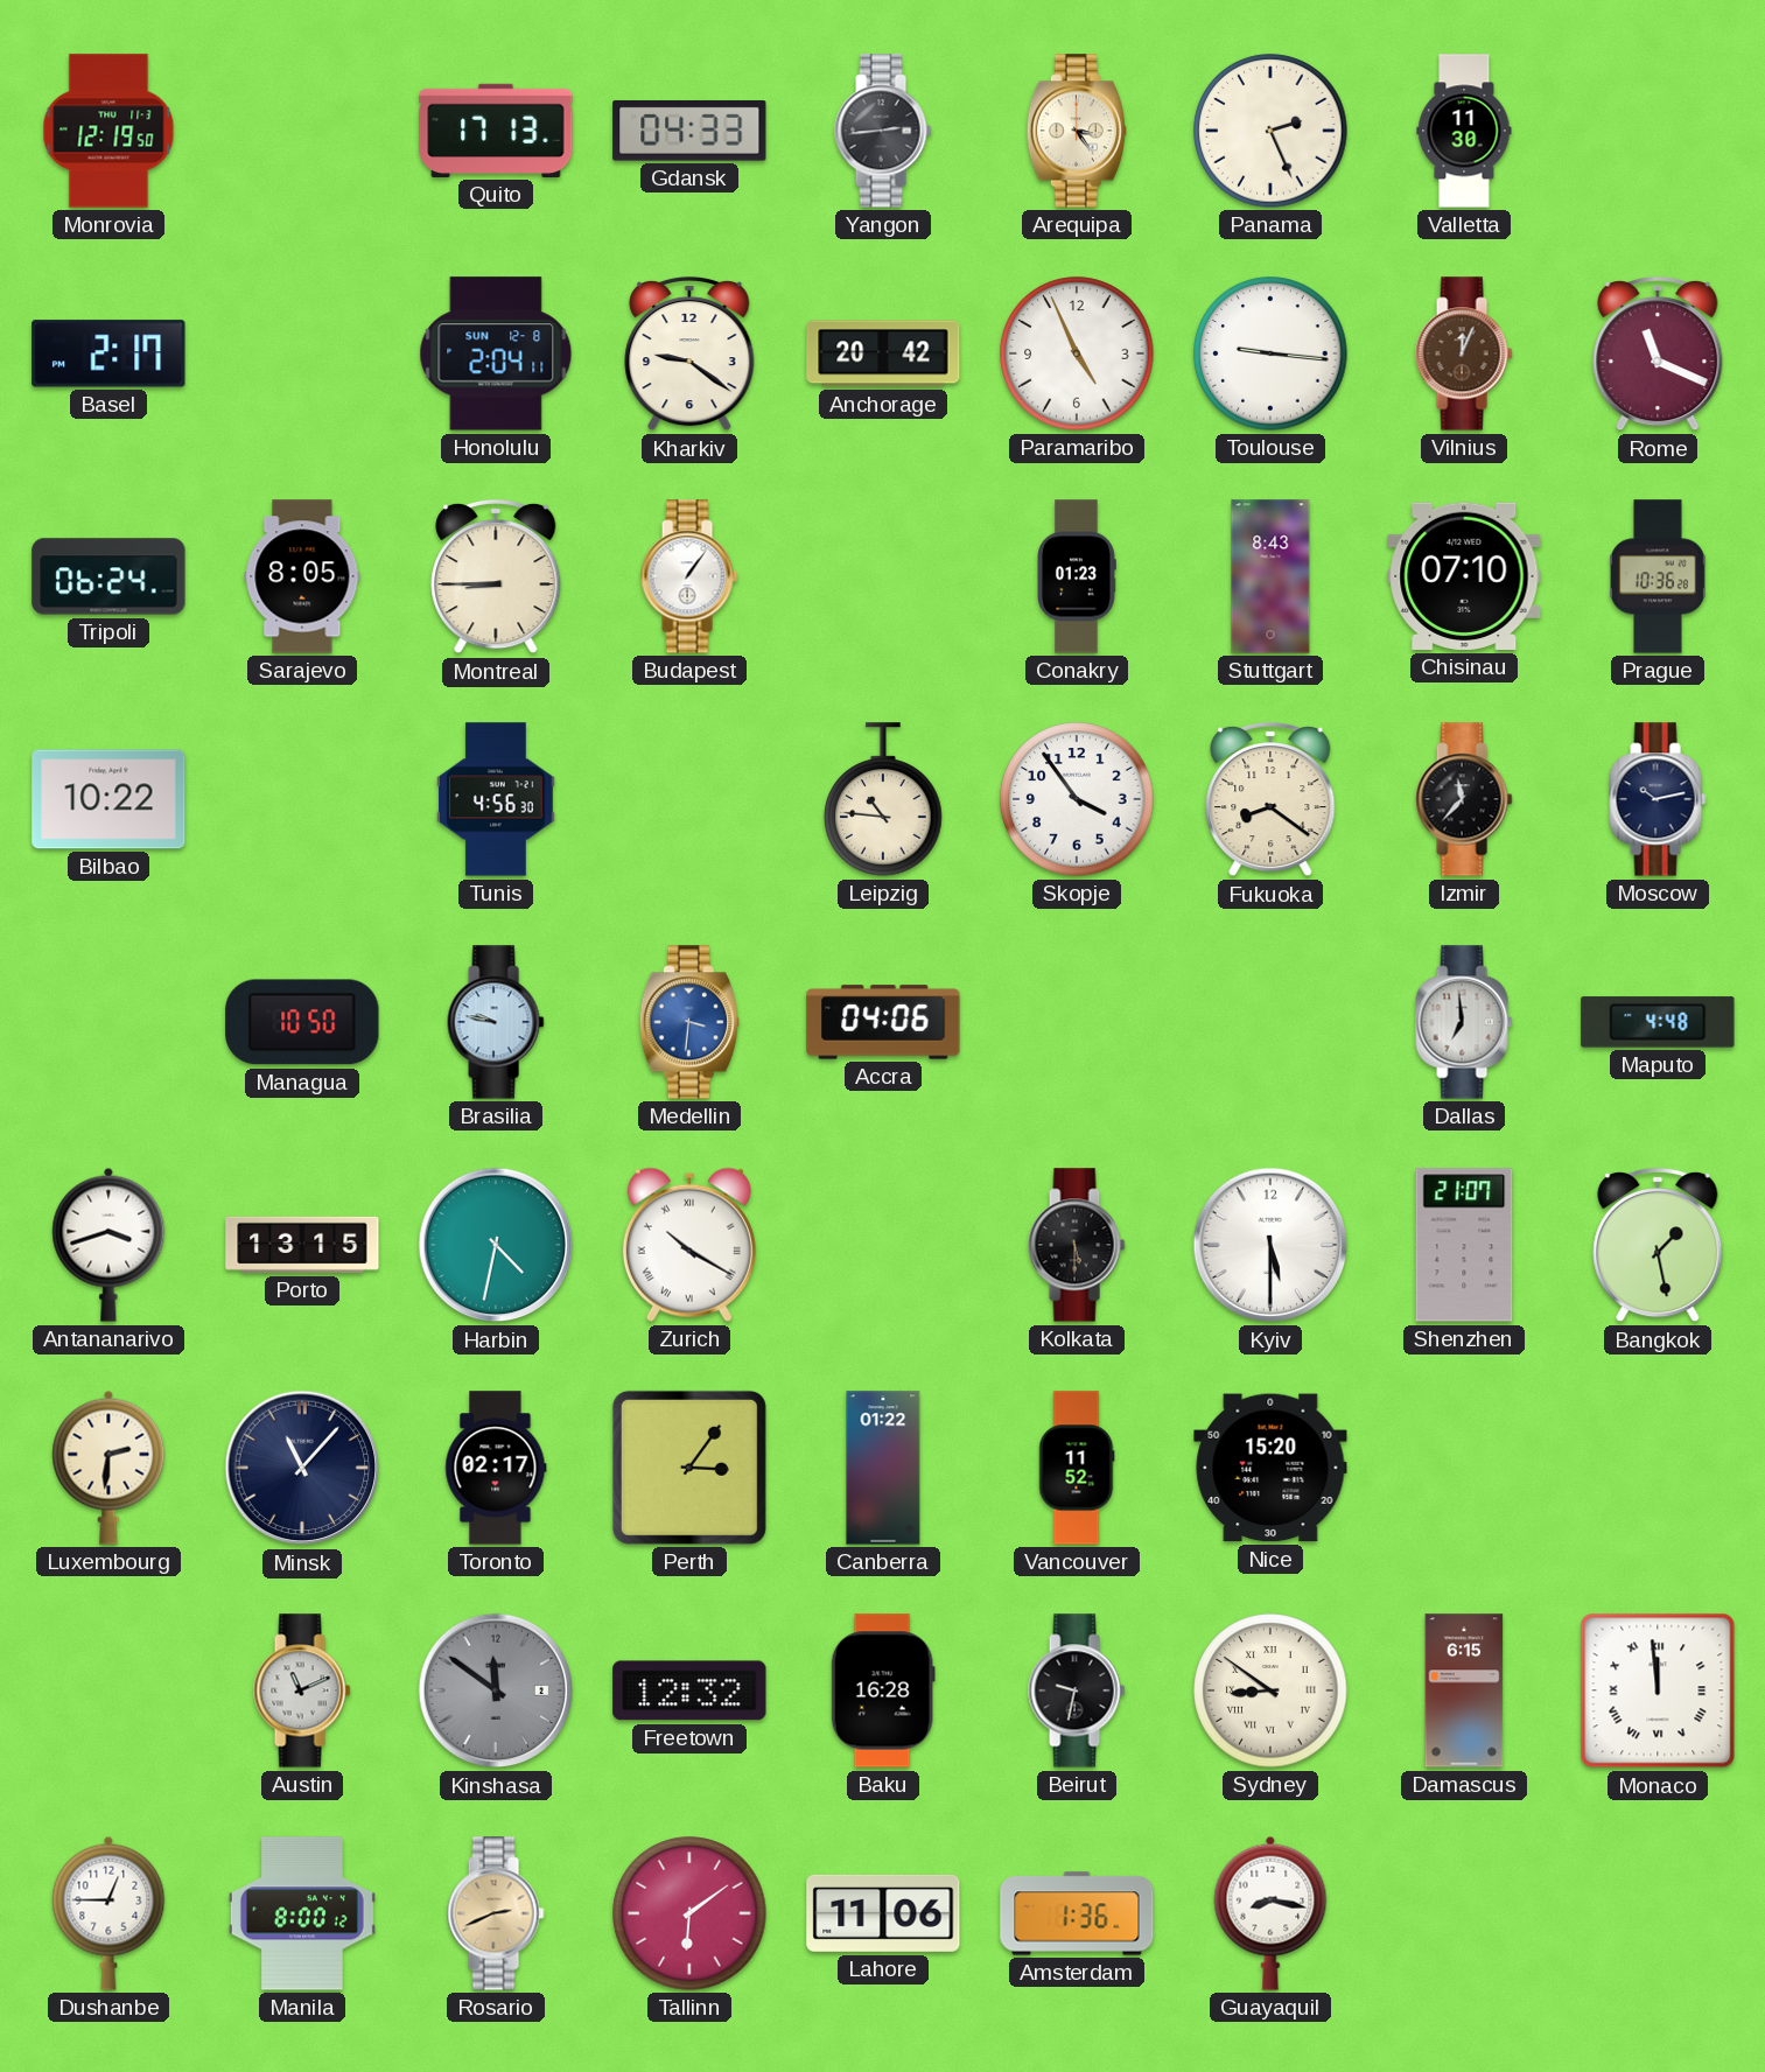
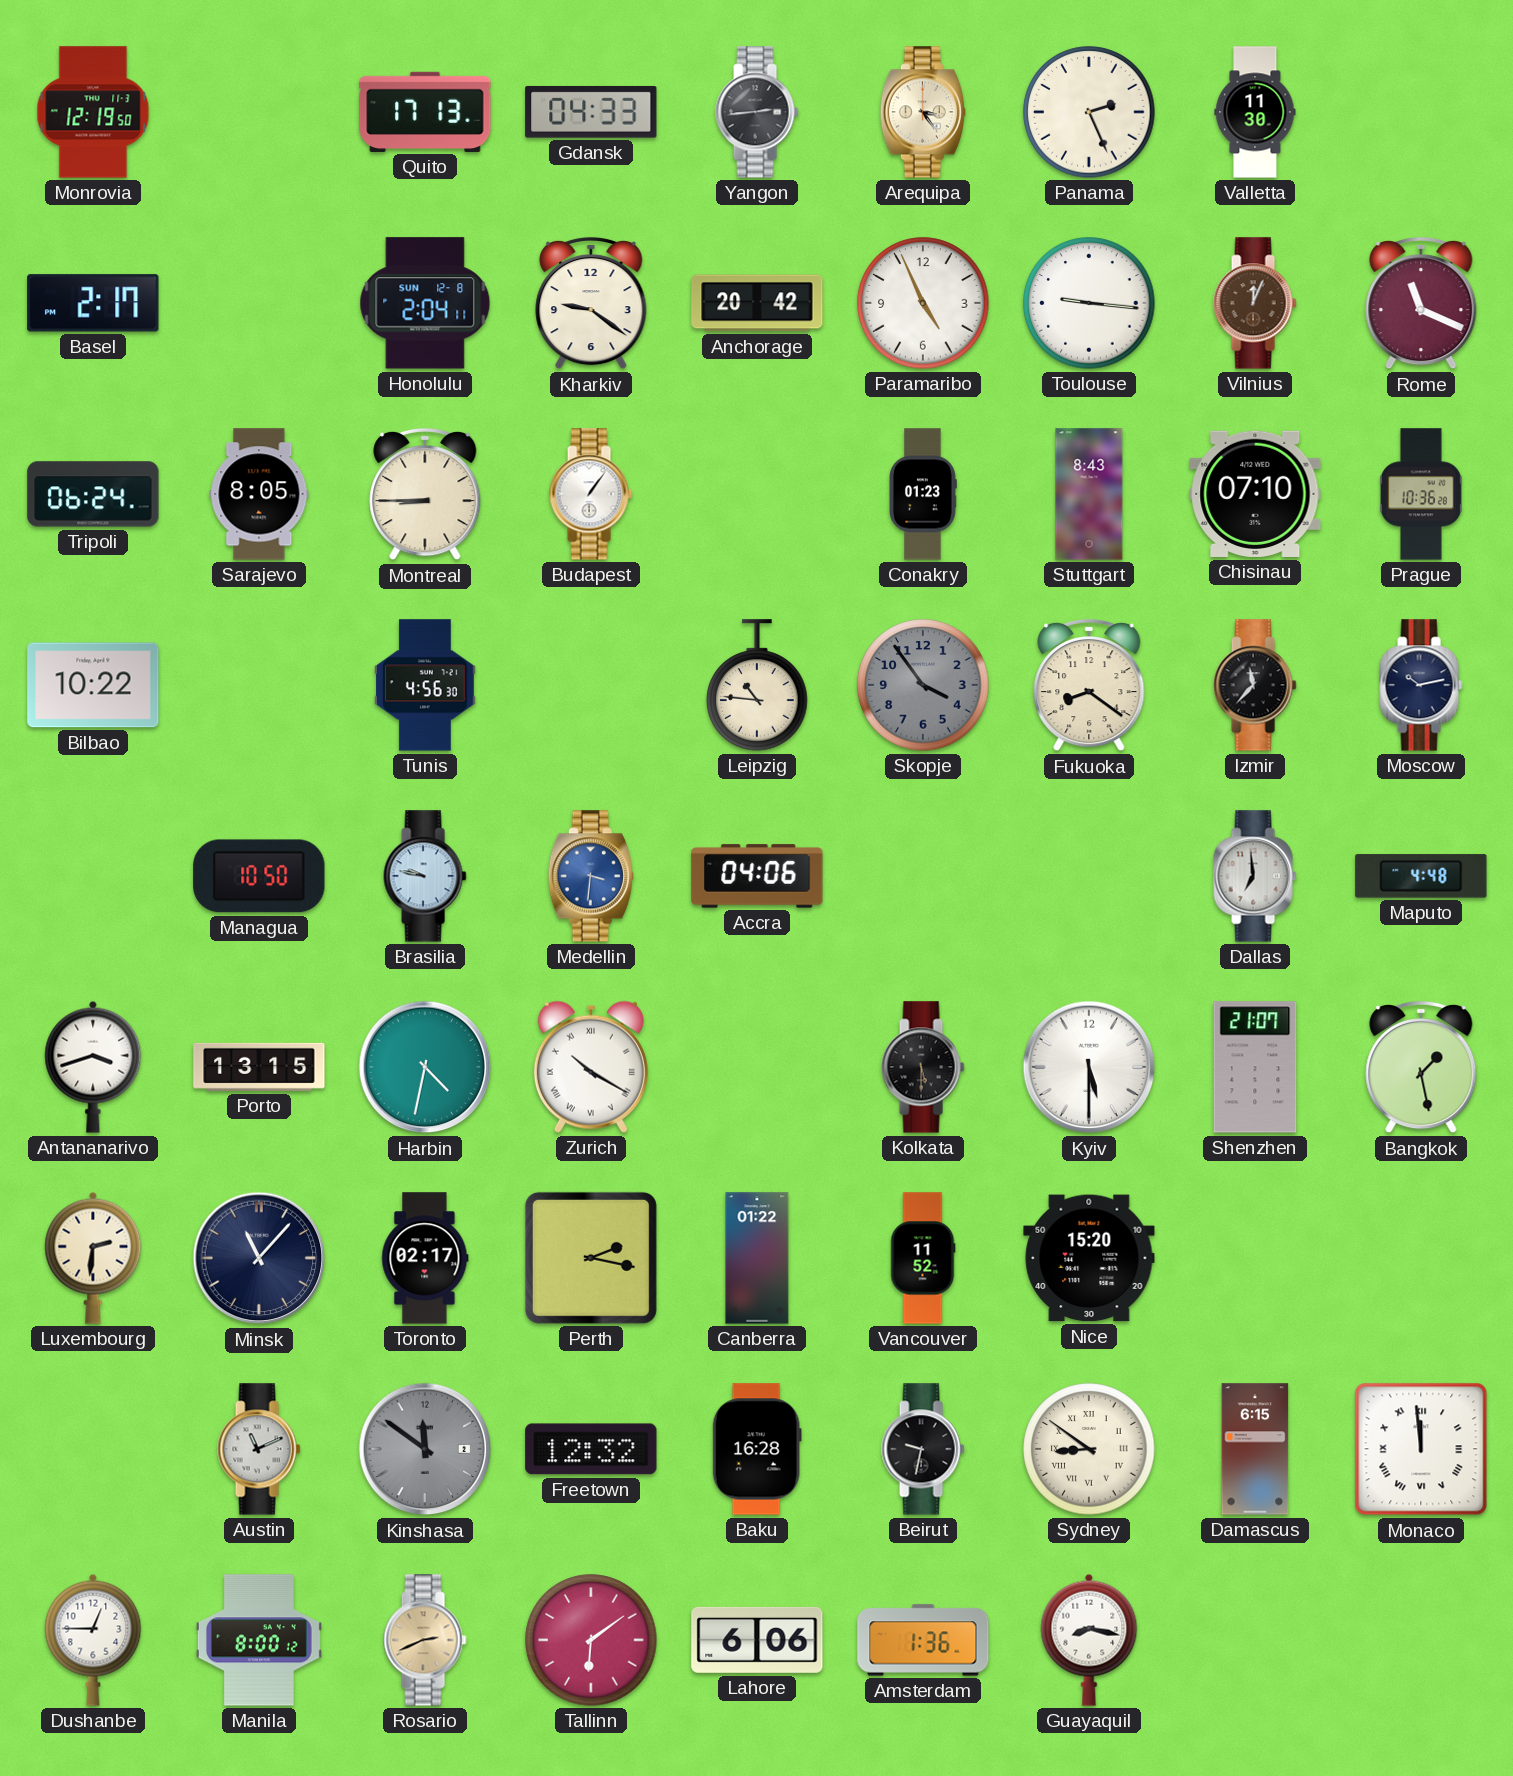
Skopje dial: white -> grey (923, 685)
Perth: 3:06 -> 2:17 (591, 1258)
Lahore: 11:06 -> 6:06 (757, 1640)
